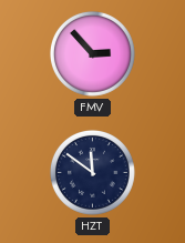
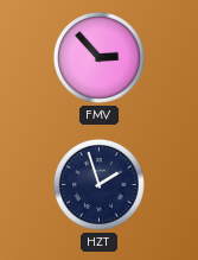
HZT: 11:51 -> 1:57 (98, 184)
